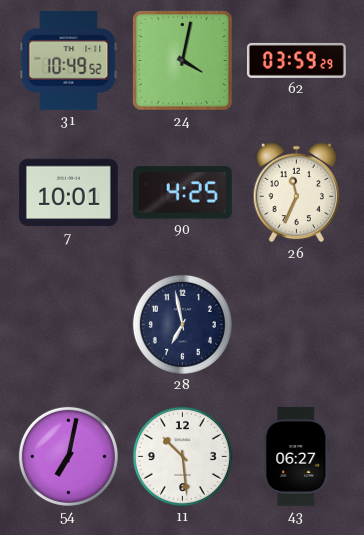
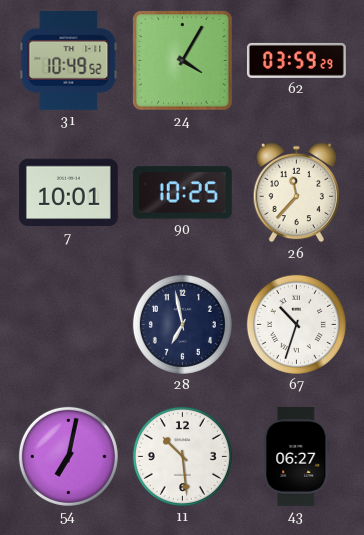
24: 4:02 -> 4:05 (183, 61)
90: 4:25 -> 10:25 (182, 193)
26: 11:34 -> 11:37 (297, 193)
67: none -> 10:33 (296, 324)
